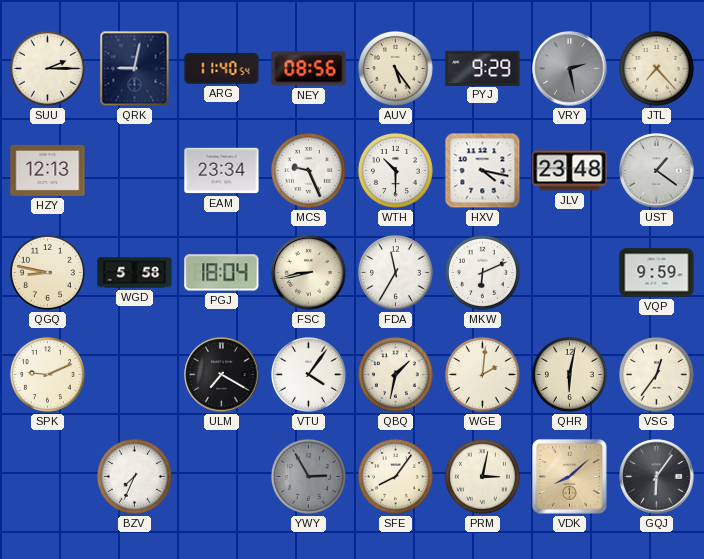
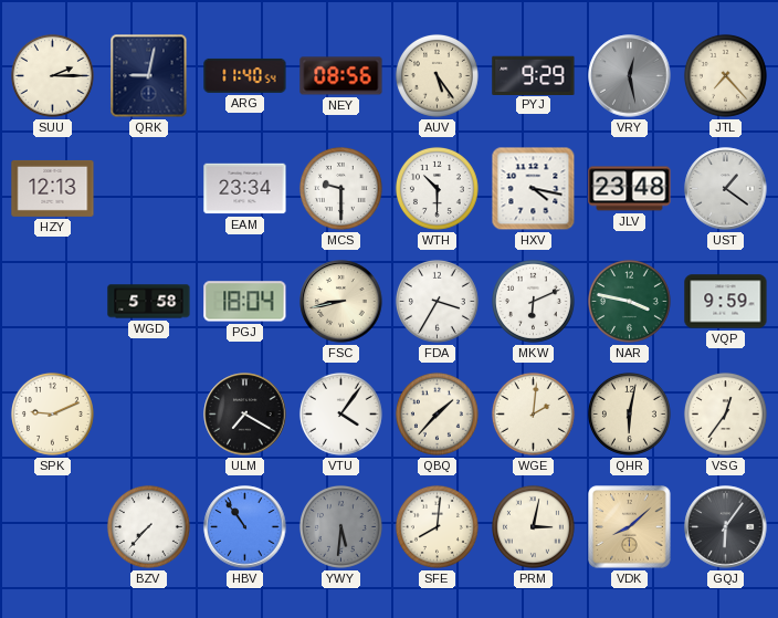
VRY: 2:28 -> 12:28 (630, 76)
MCS: 9:26 -> 9:30 (340, 188)
QGQ: 8:47 -> none (47, 272)
FDA: 11:35 -> 3:35 (437, 301)
NAR: none -> 3:47 (629, 301)
QBQ: 1:32 -> 1:37 (437, 413)
BZV: 7:34 -> 7:37 (148, 526)
HBV: none -> 10:54 (245, 527)
YWY: 2:55 -> 5:31 (340, 526)
SFE: 8:06 -> 8:01 (437, 526)
